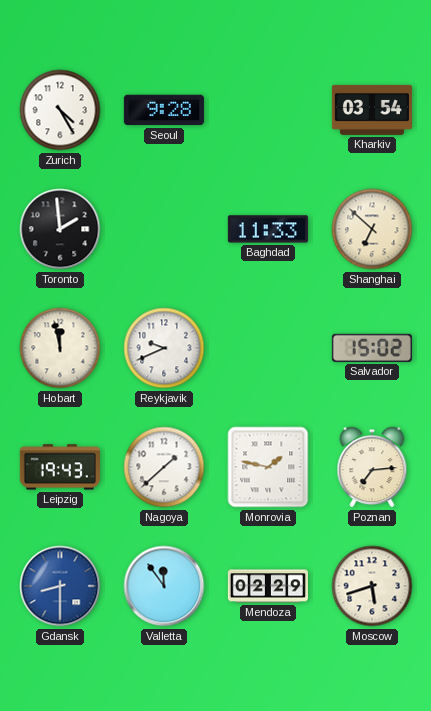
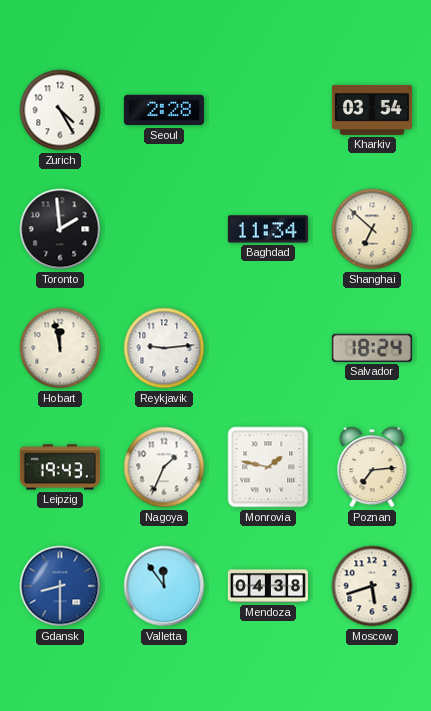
Seoul: 9:28 -> 2:28 (164, 110)
Baghdad: 11:33 -> 11:34 (268, 229)
Reykjavik: 9:41 -> 9:14 (164, 348)
Salvador: 15:02 -> 18:24 (372, 348)
Nagoya: 1:38 -> 1:34 (164, 467)
Mendoza: 02:29 -> 04:38 (268, 586)
